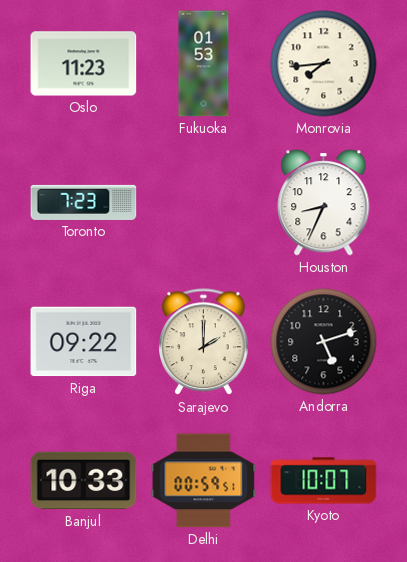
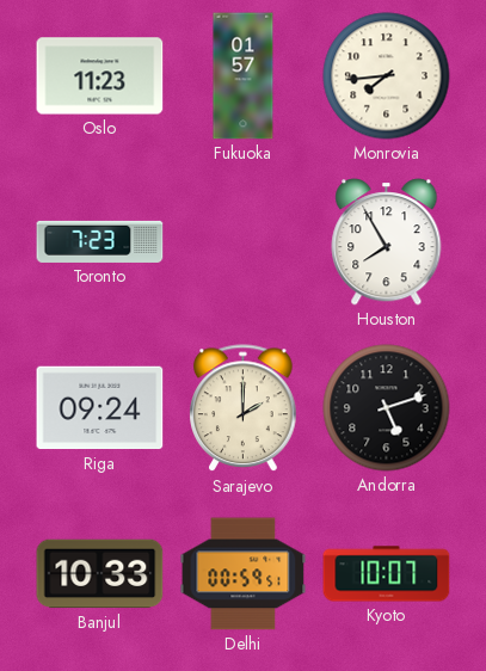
Fukuoka: 01:53 -> 01:57 (244, 76)
Houston: 8:34 -> 7:55 (387, 242)
Riga: 09:22 -> 09:24 (100, 408)
